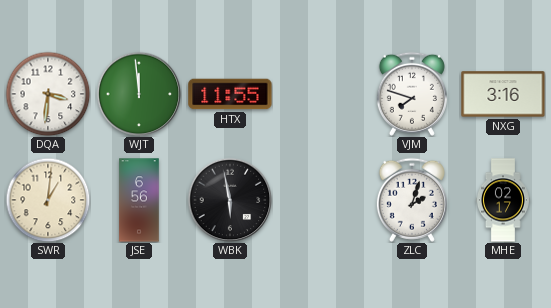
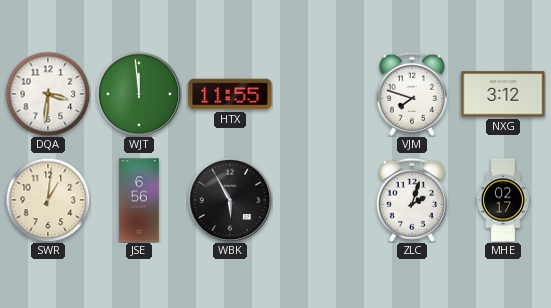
NXG: 3:16 -> 3:12 (503, 94)
WBK: 5:58 -> 5:55 (230, 200)
